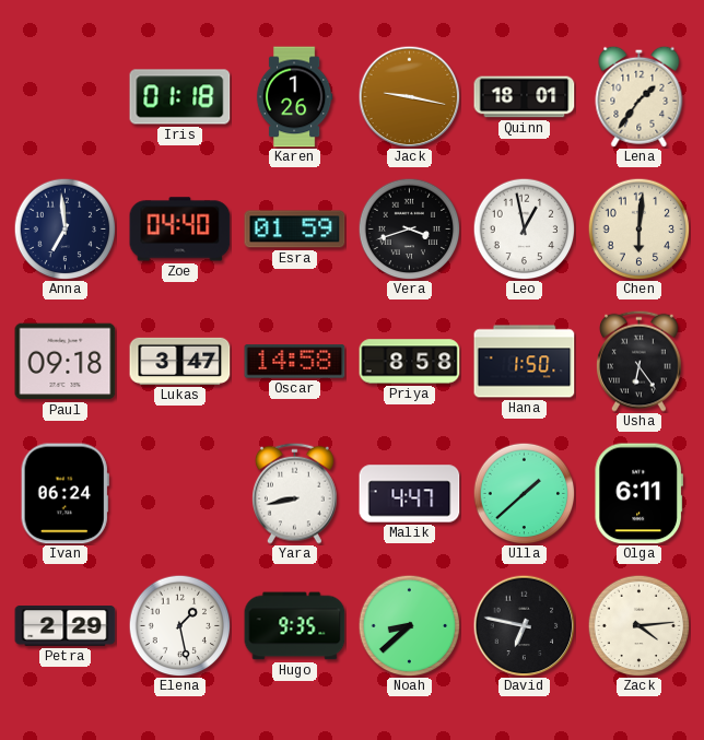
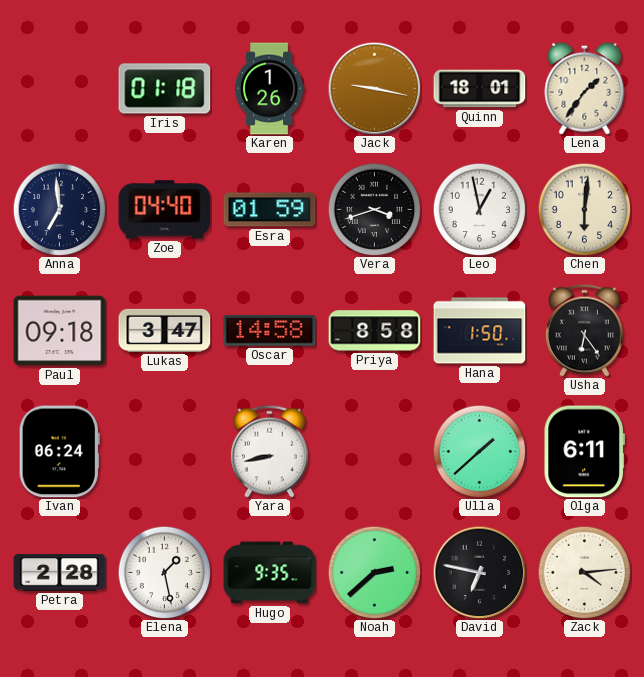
Malik: 4:47 -> none (410, 494)
Petra: 2:29 -> 2:28 (60, 573)
Noah: 8:38 -> 2:38 (374, 572)
